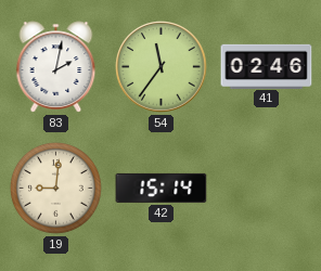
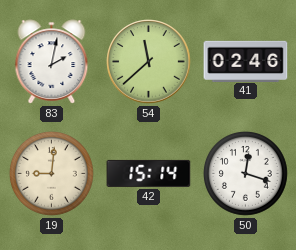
54: 11:36 -> 11:38 (149, 62)
50: none -> 12:18 (245, 173)
